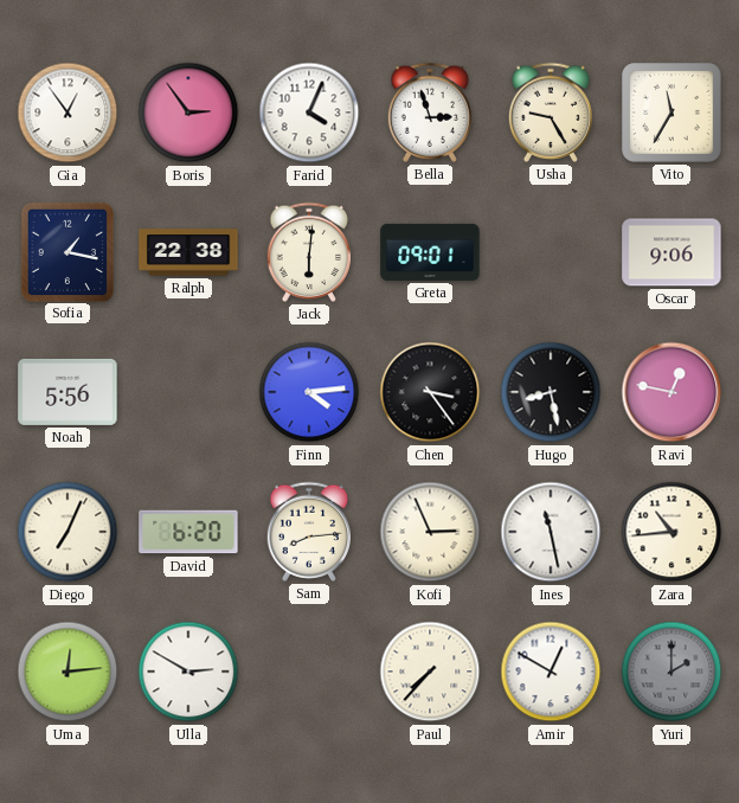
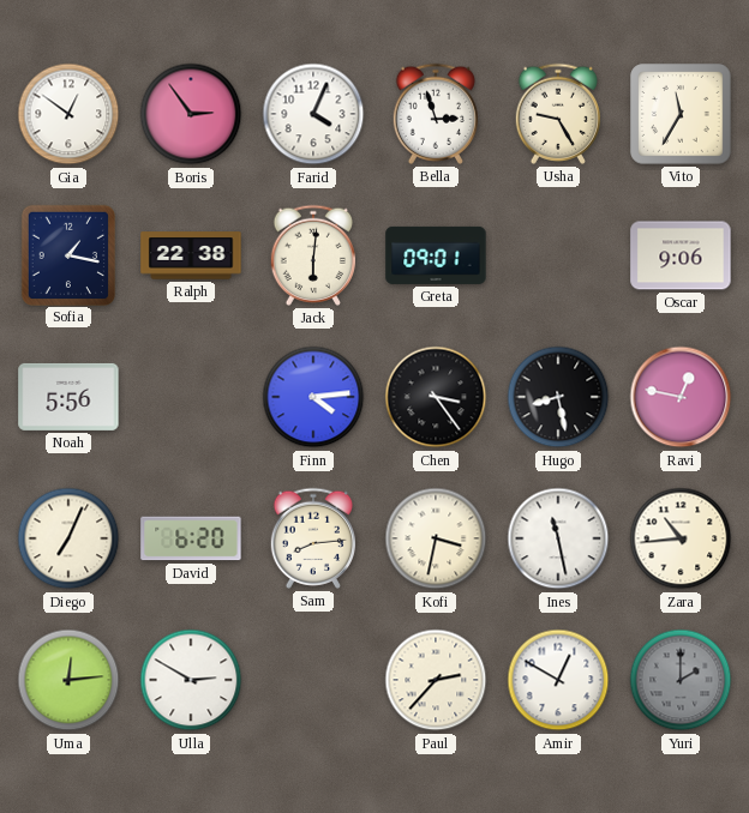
Gia: 12:54 -> 12:51 (68, 114)
Kofi: 2:56 -> 3:32 (436, 538)
Paul: 7:37 -> 2:37 (436, 680)
